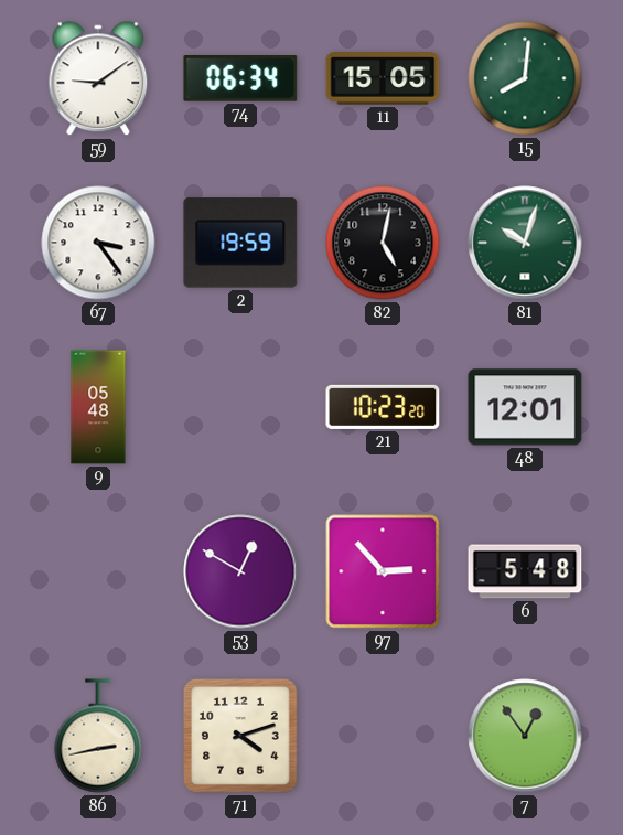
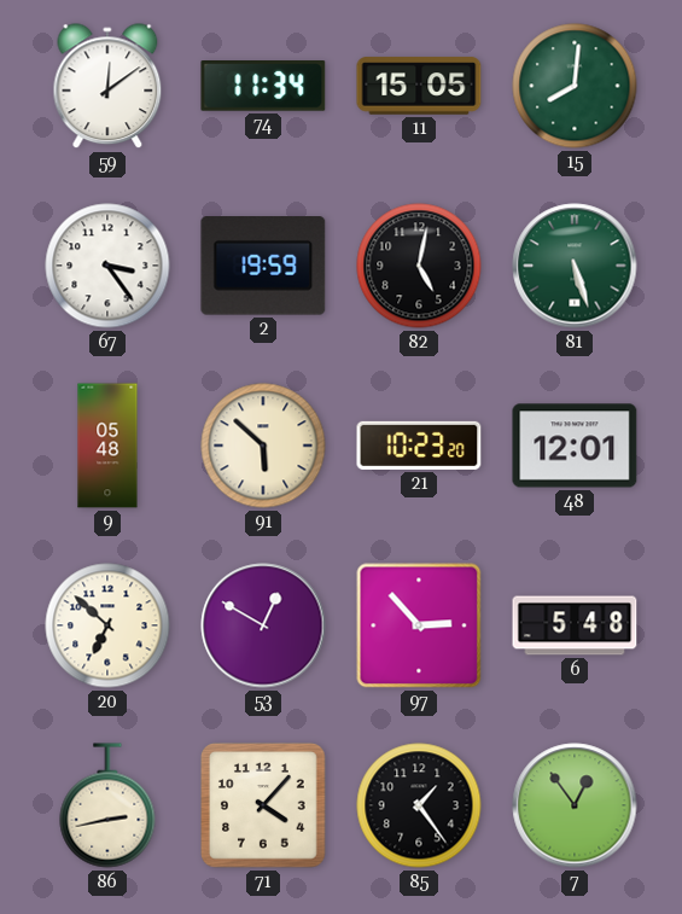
59: 9:09 -> 12:09 (107, 87)
74: 06:34 -> 11:34 (263, 86)
81: 10:03 -> 5:27 (575, 266)
91: none -> 5:52 (263, 446)
20: none -> 6:52 (107, 625)
71: 4:12 -> 4:07 (264, 807)
85: none -> 1:24 (419, 805)
